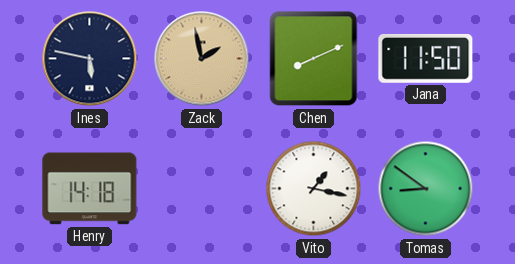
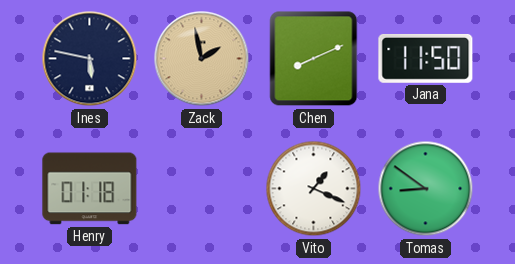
Henry: 14:18 -> 01:18 (90, 189)
Vito: 1:17 -> 1:19 (314, 189)
